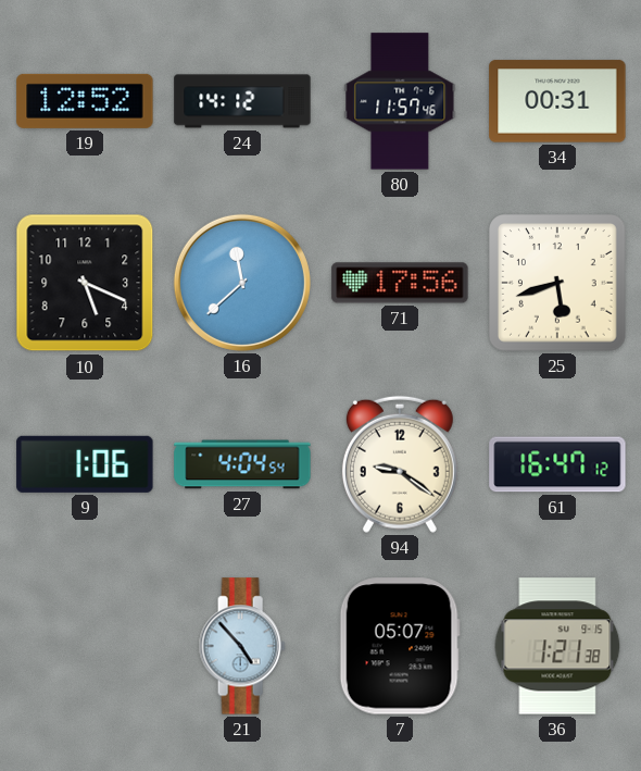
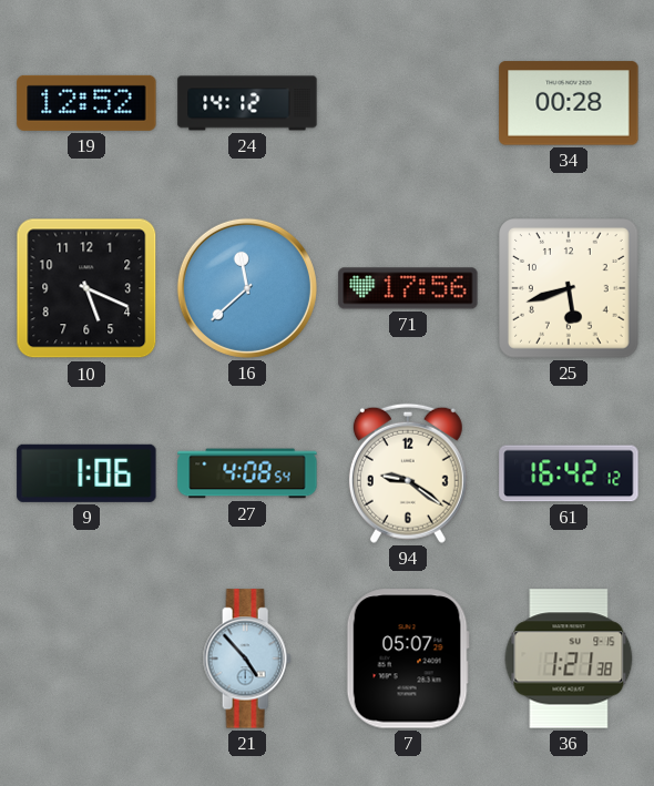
80: 11:57 -> none (400, 101)
34: 00:31 -> 00:28 (569, 103)
27: 4:04 -> 4:08 (247, 473)
61: 16:47 -> 16:42 (569, 473)
